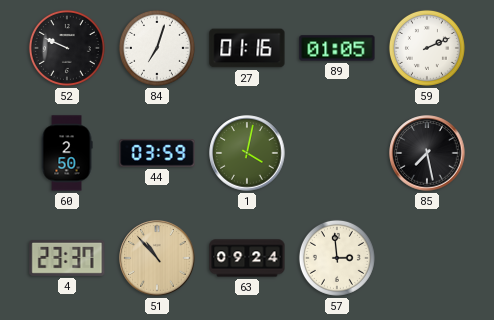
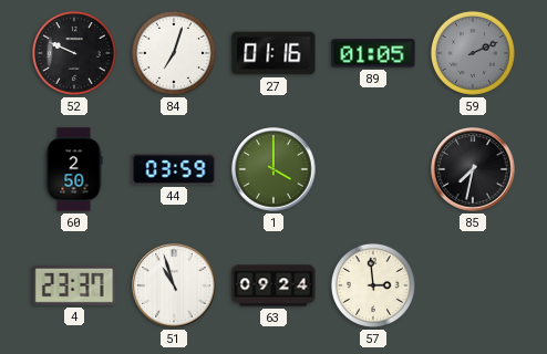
59 dial: white -> grey (473, 53)
1: 4:02 -> 4:00 (273, 169)
85: 7:28 -> 7:32 (473, 169)
51: 10:53 -> 10:57 (174, 285)
51 dial: champagne -> white (174, 285)
